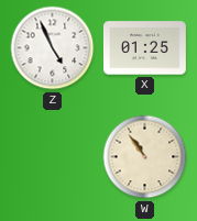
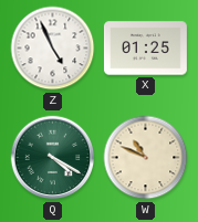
Q: none -> 4:20 (53, 158)
W: 10:54 -> 10:49 (146, 158)
